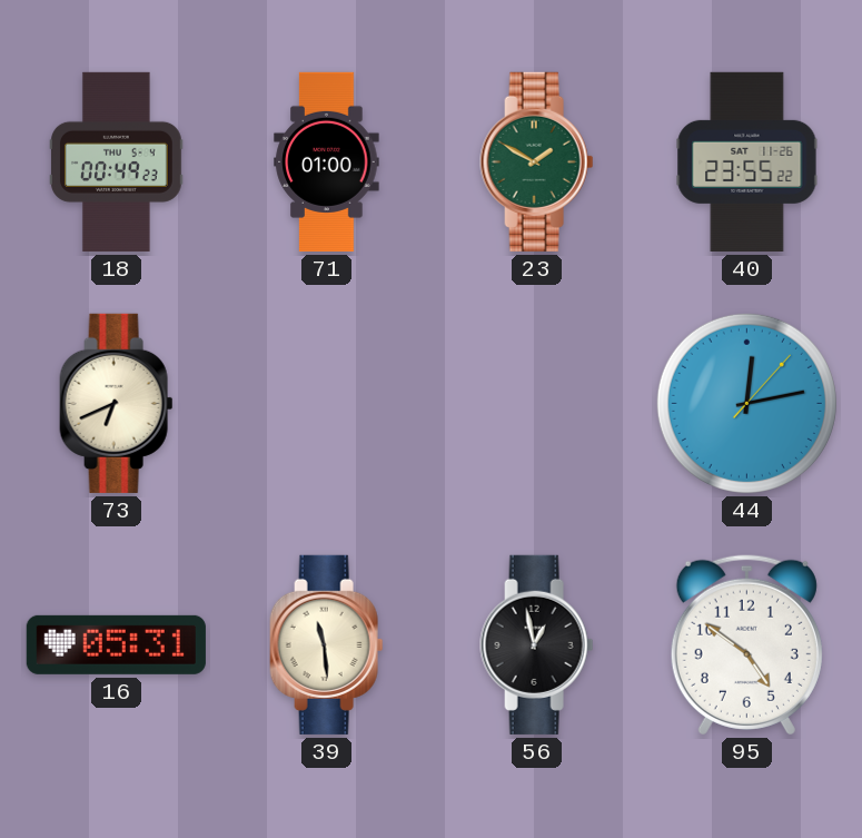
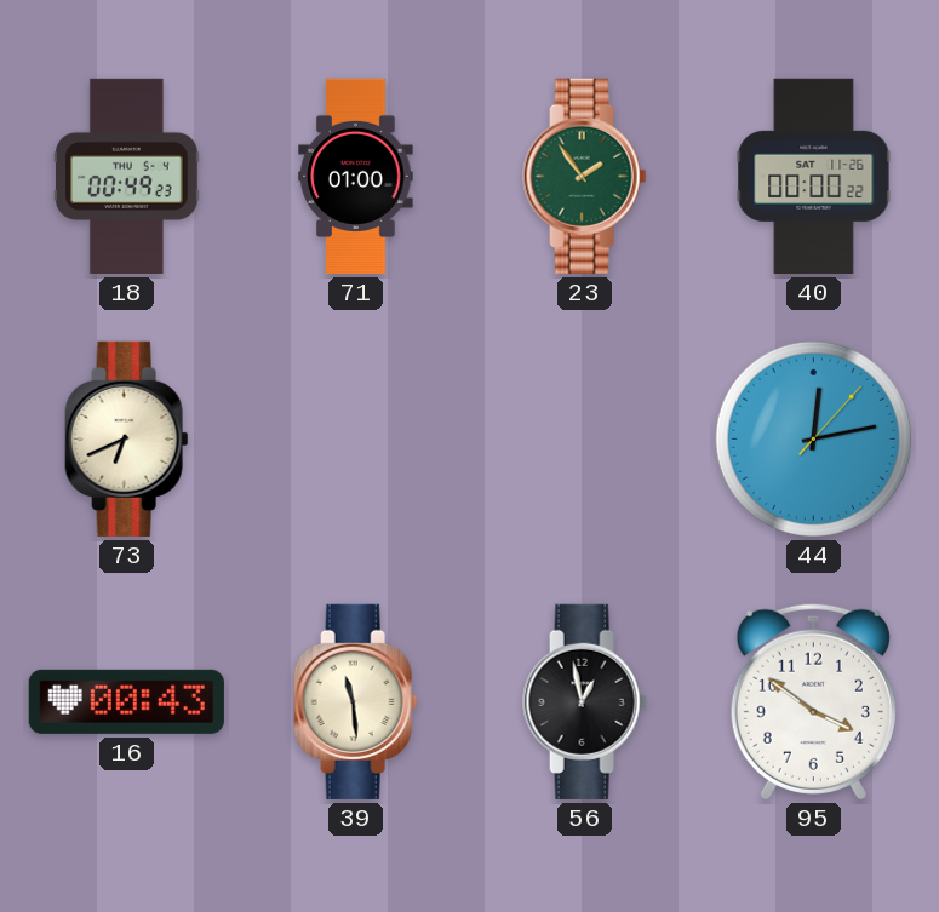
23: 1:50 -> 1:54 (585, 176)
40: 23:55 -> 00:00 (814, 176)
16: 05:31 -> 00:43 (126, 701)
95: 4:51 -> 3:51 (813, 701)
